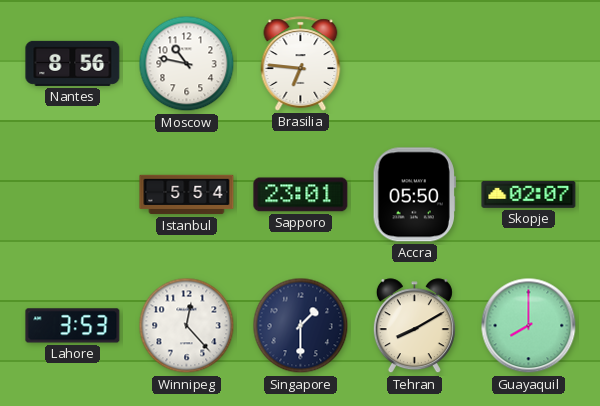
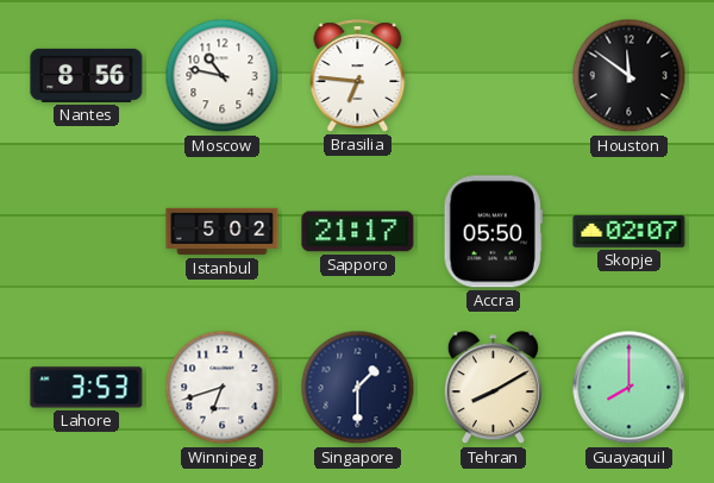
Houston: none -> 11:51 (630, 76)
Istanbul: 5:54 -> 5:02 (223, 232)
Sapporo: 23:01 -> 21:17 (358, 232)
Winnipeg: 12:23 -> 6:42 (223, 388)
